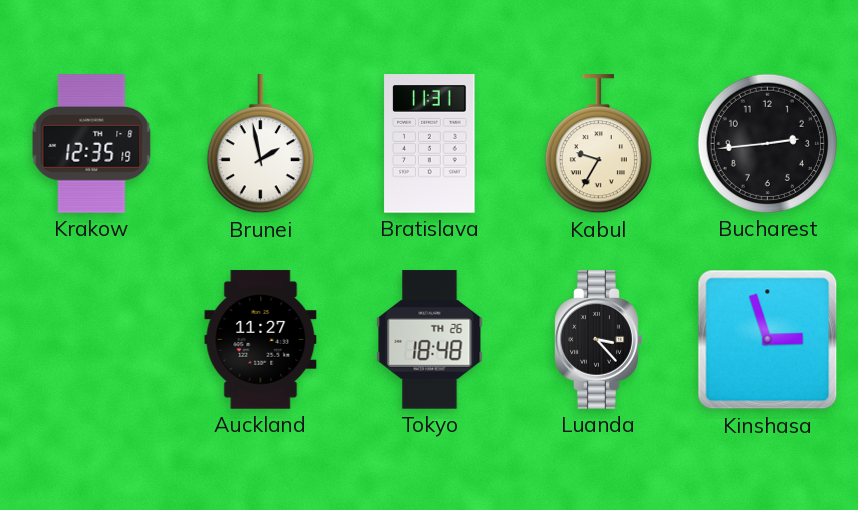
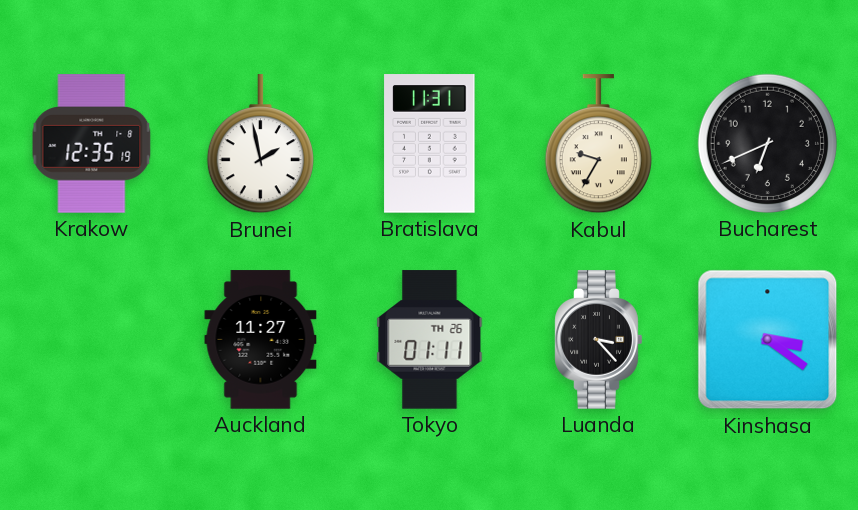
Bucharest: 2:44 -> 6:41 (767, 143)
Tokyo: 18:48 -> 01:11 (430, 340)
Kinshasa: 2:57 -> 3:21 (768, 340)
